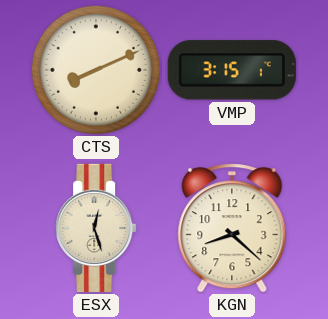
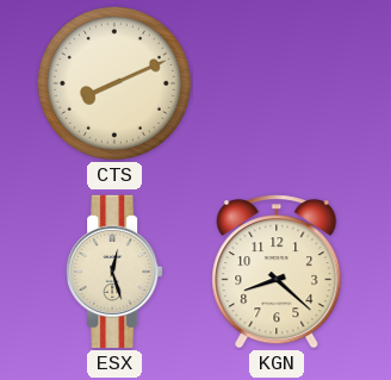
VMP: 3:15 -> none (232, 70)
